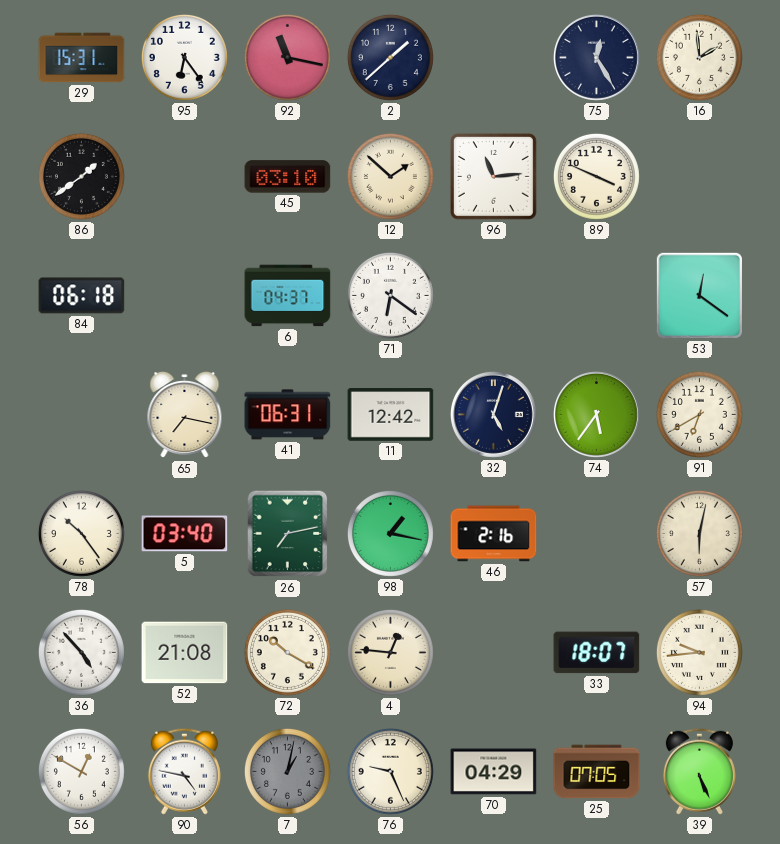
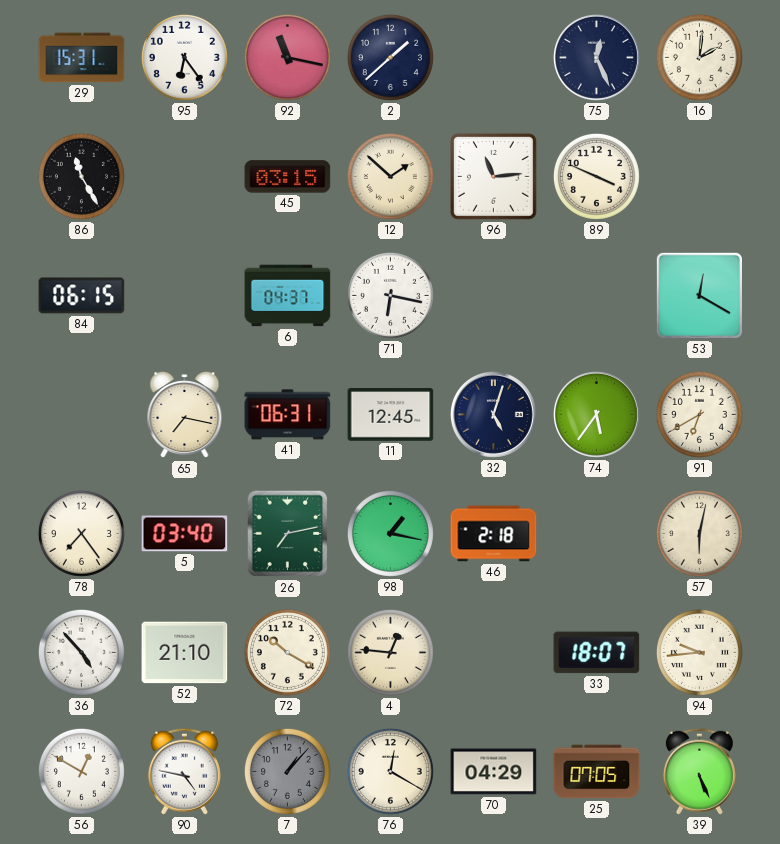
75: 12:25 -> 12:26 (596, 57)
16: 1:59 -> 2:01 (699, 57)
86: 1:39 -> 11:25 (81, 176)
45: 03:10 -> 03:15 (288, 177)
84: 06:18 -> 06:15 (82, 296)
71: 6:21 -> 6:17 (390, 295)
53: 12:21 -> 12:20 (699, 295)
11: 12:42 -> 12:45 (391, 415)
78: 10:24 -> 7:24 (81, 533)
46: 2:16 -> 2:18 (494, 534)
52: 21:08 -> 21:10 (185, 653)
7: 1:02 -> 1:07 (287, 771)
76: 9:26 -> 12:20 (390, 771)
